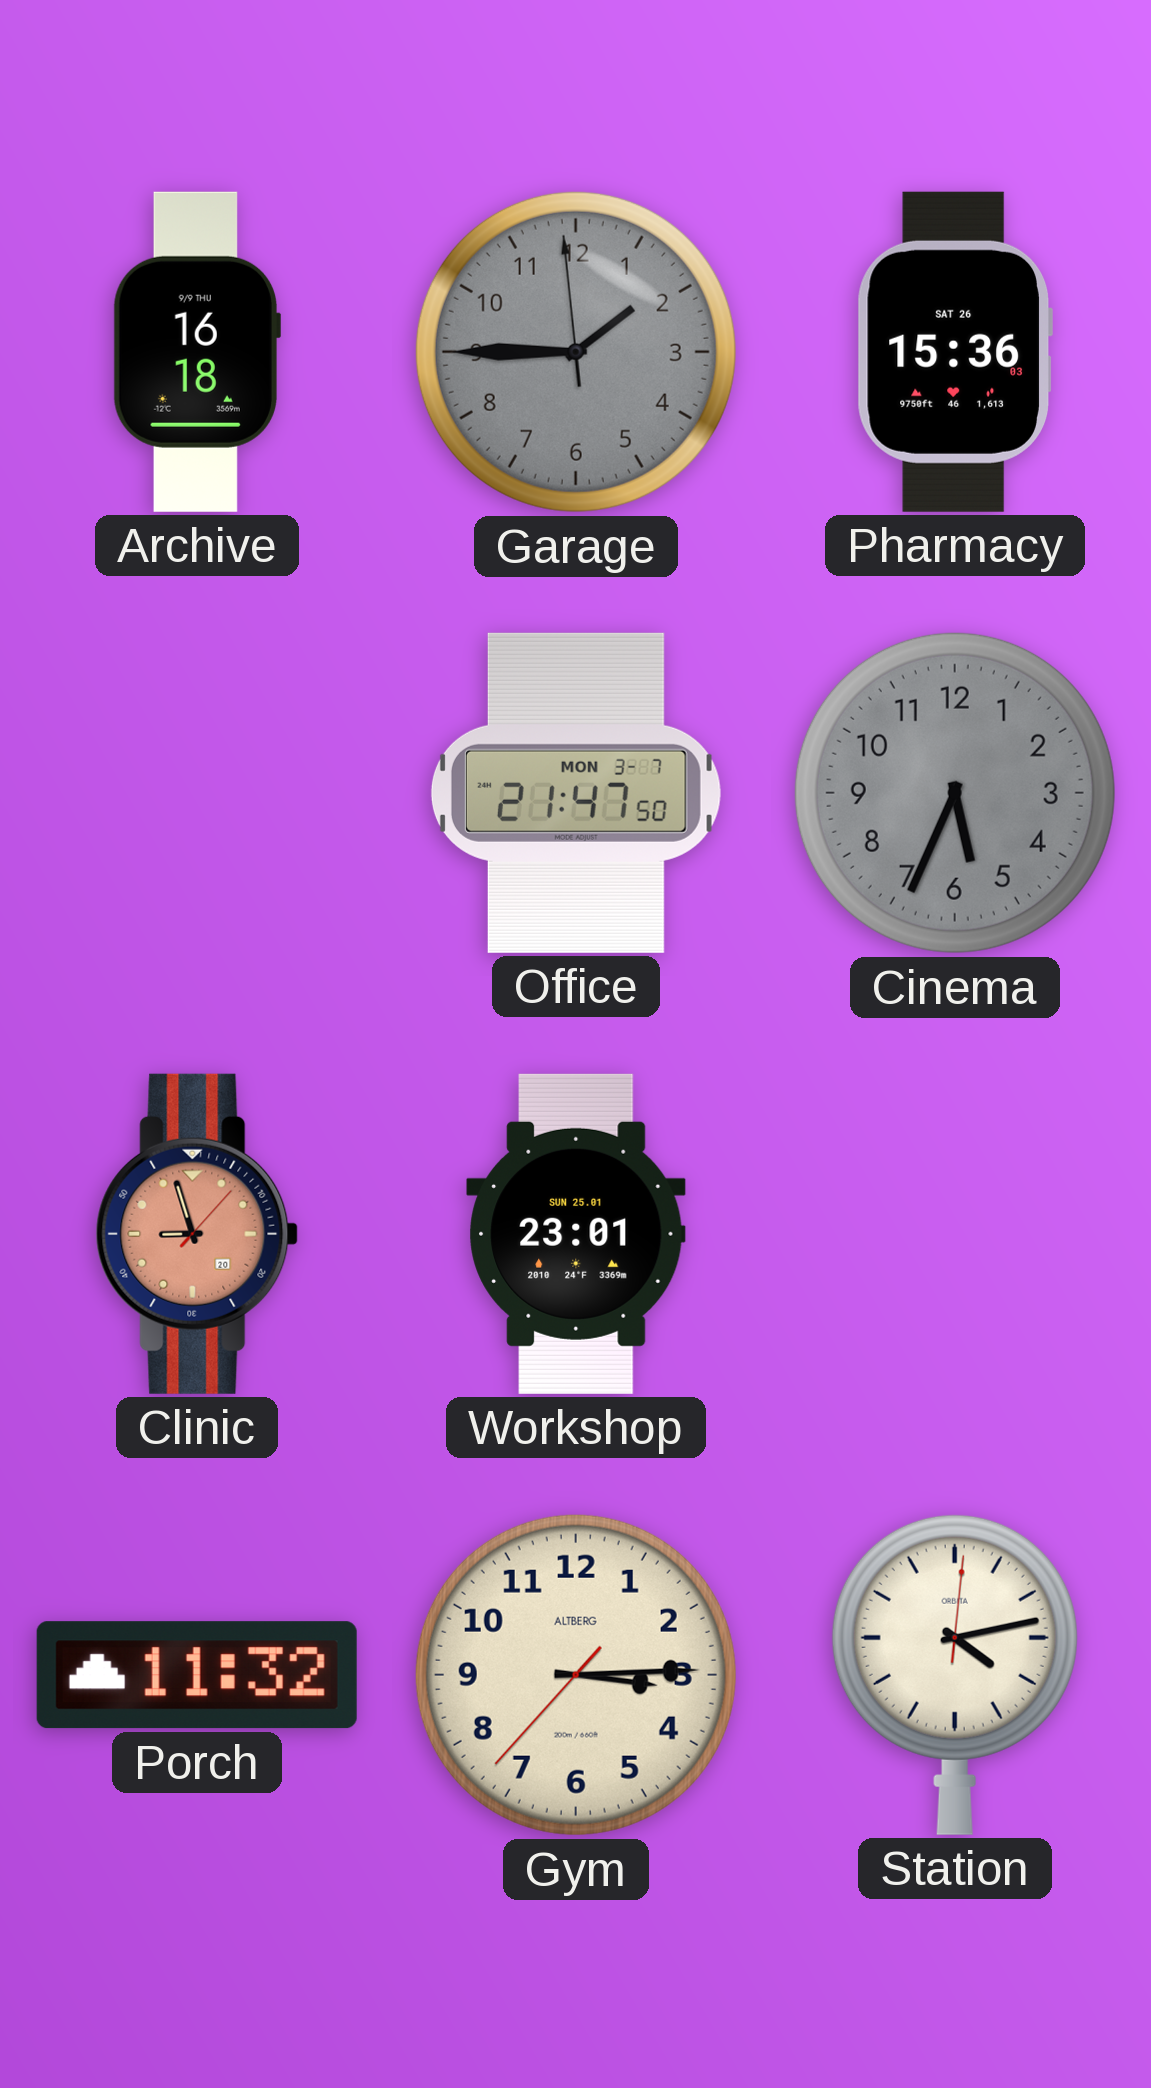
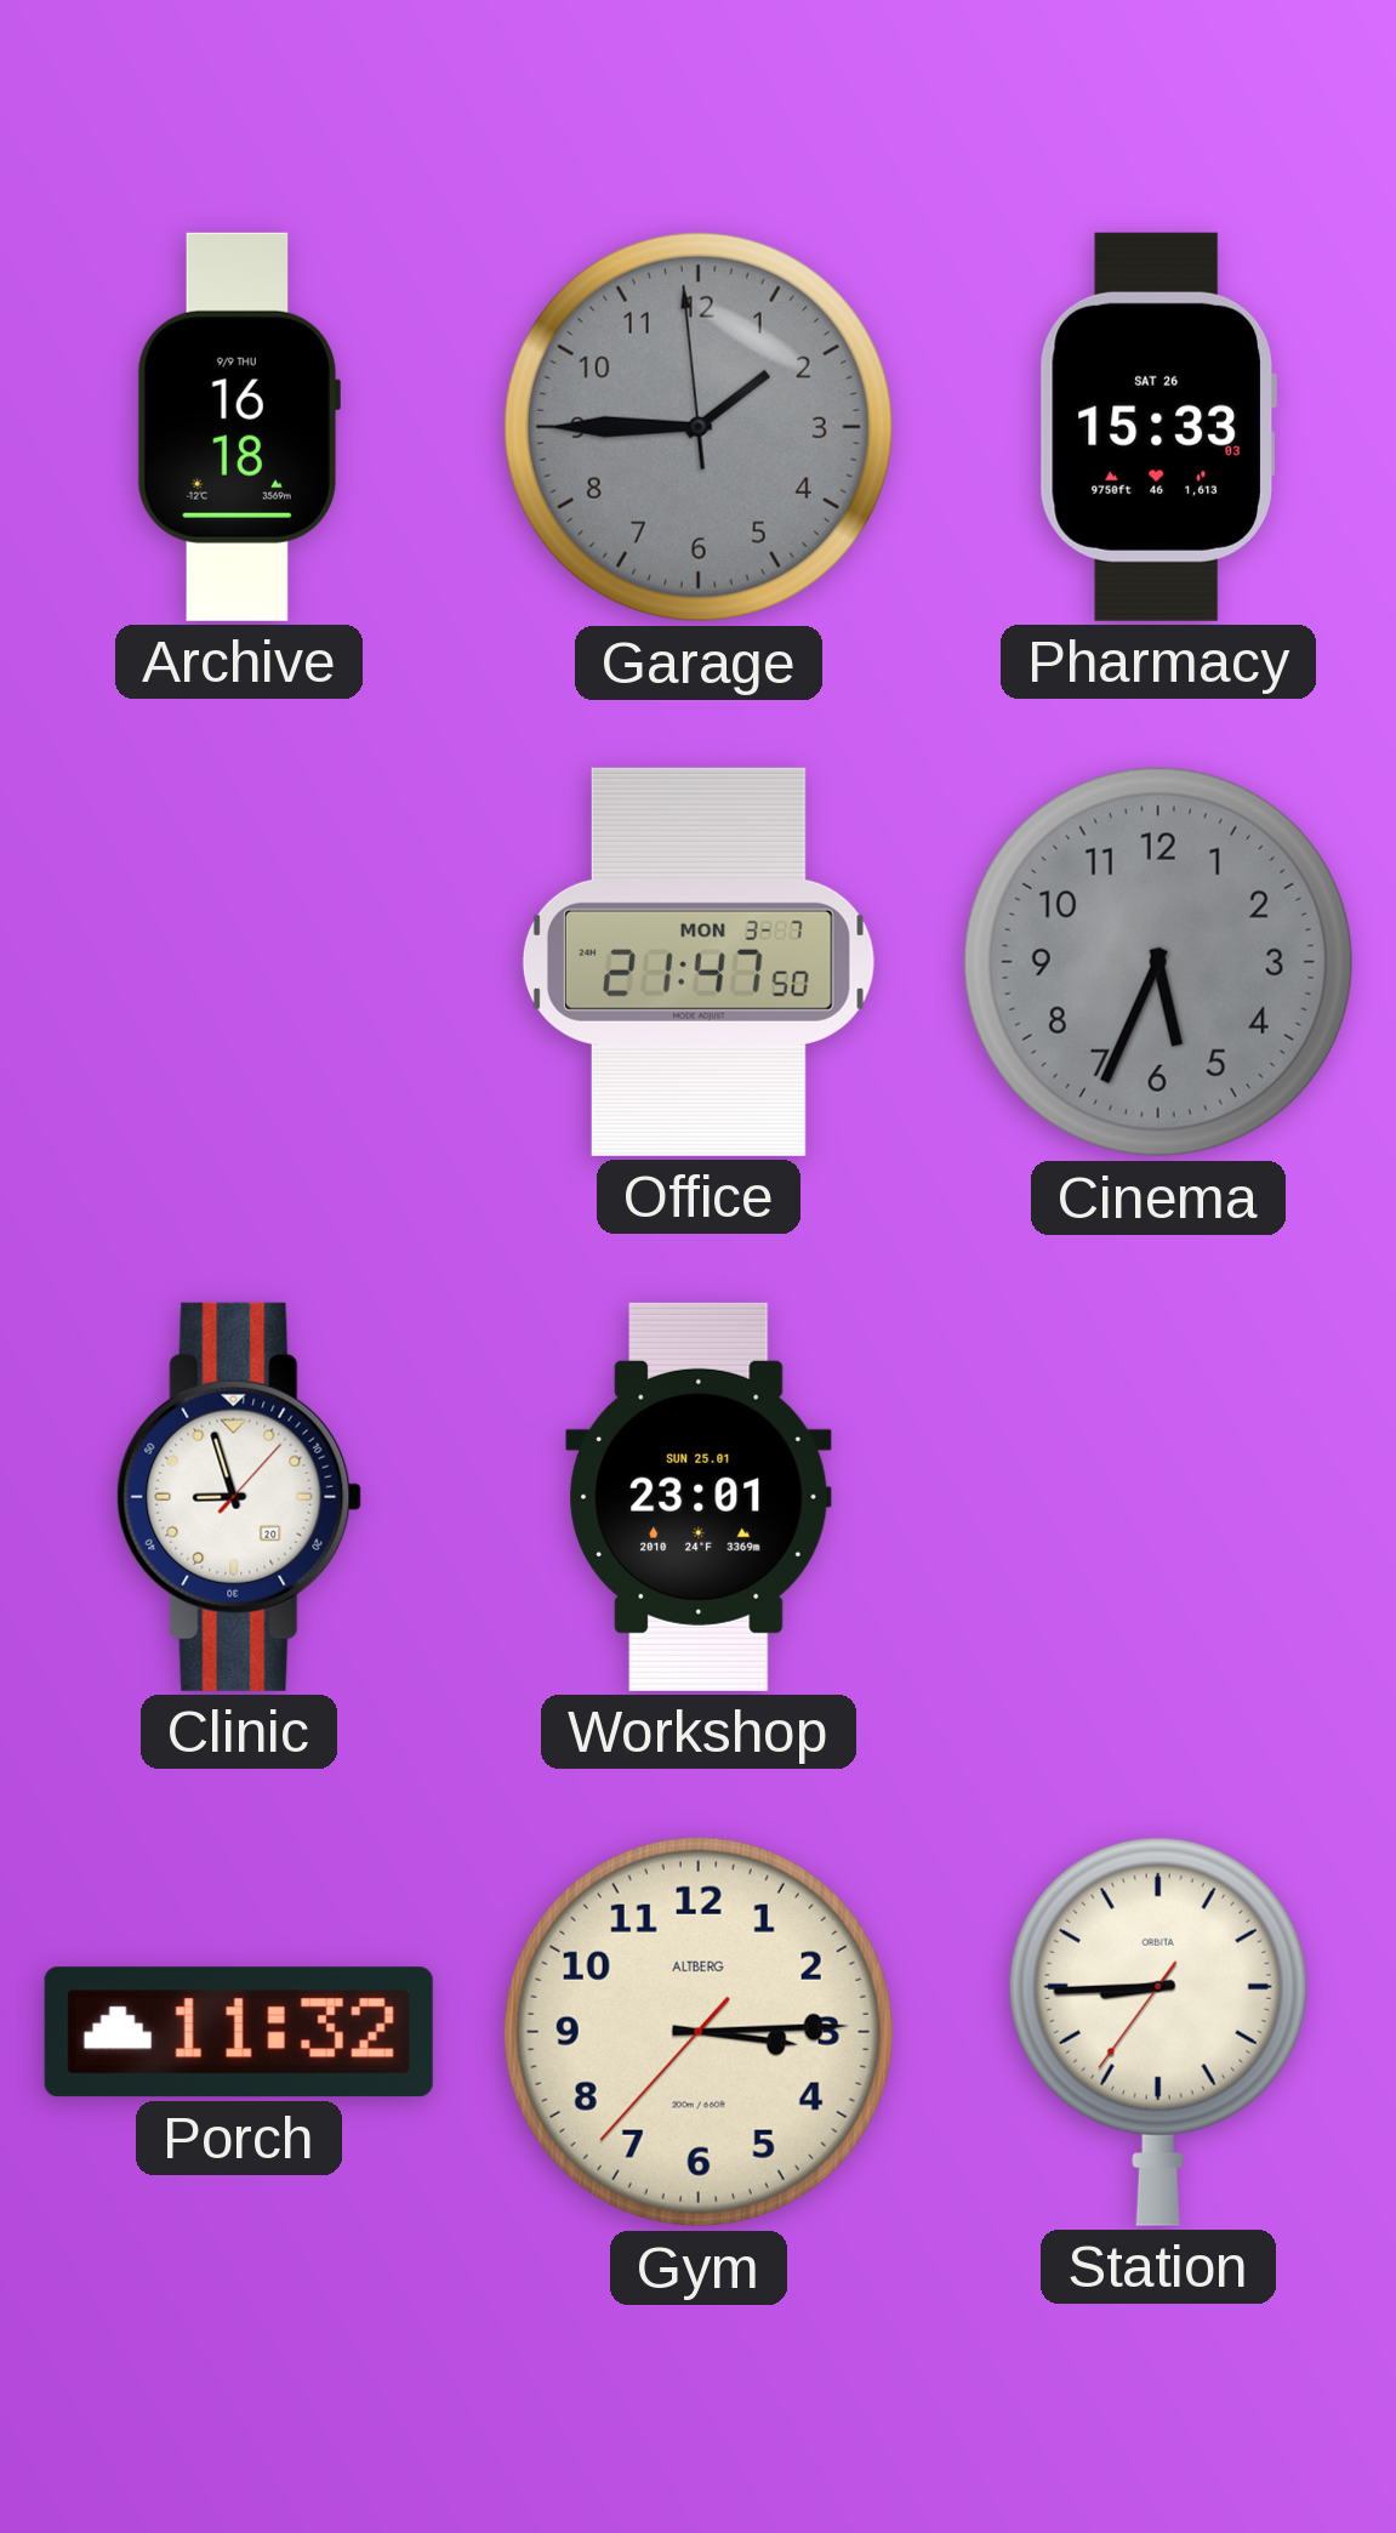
Pharmacy: 15:36 -> 15:33 (1158, 427)
Clinic dial: salmon -> white (239, 1497)
Station: 4:13 -> 8:44 (1158, 2031)
